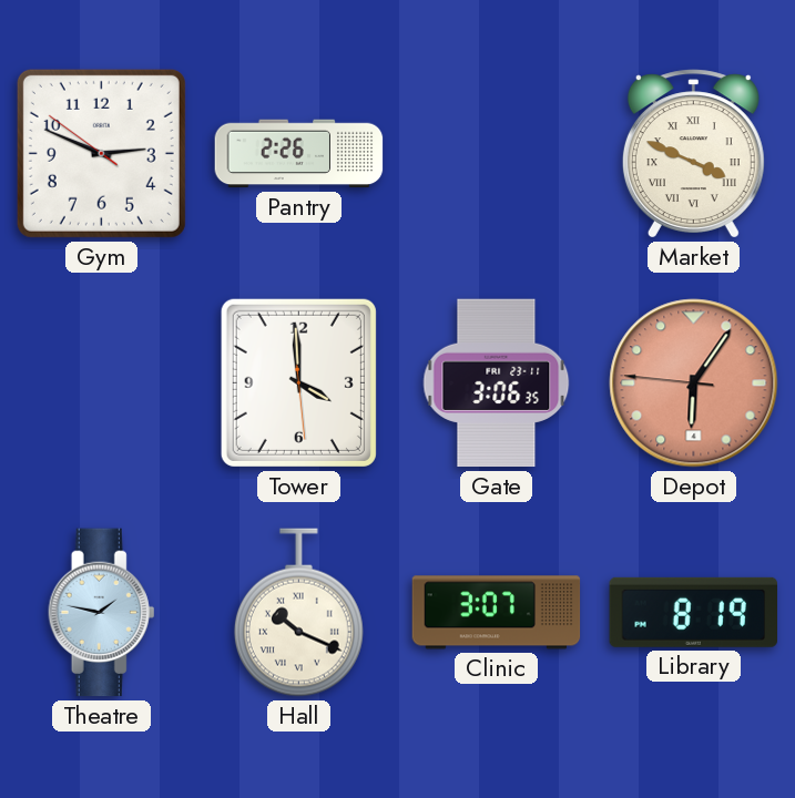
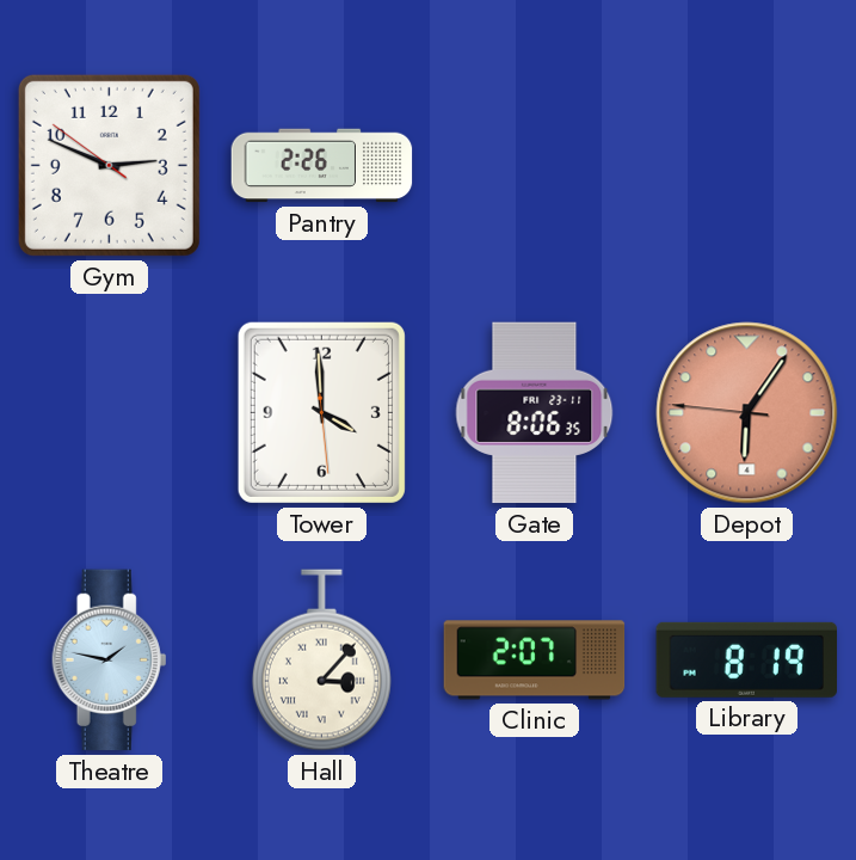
Market: 3:49 -> none (693, 154)
Gate: 3:06 -> 8:06 (535, 413)
Hall: 10:19 -> 3:07 (321, 661)
Clinic: 3:07 -> 2:07 (535, 661)
